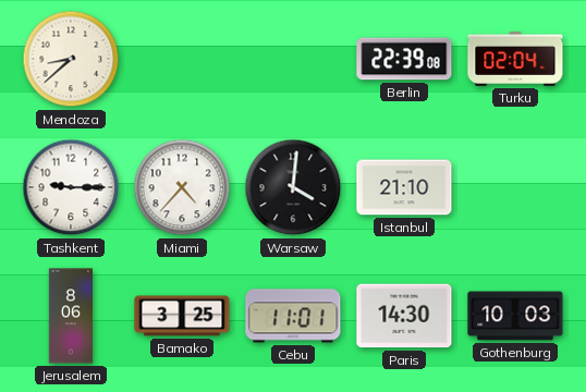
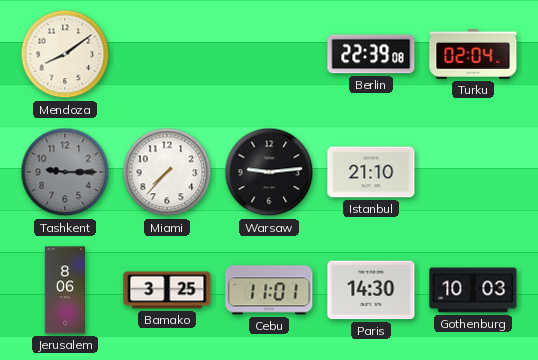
Mendoza: 8:38 -> 8:09 (65, 54)
Tashkent dial: white -> grey (65, 172)
Miami: 4:37 -> 7:37 (167, 172)
Warsaw: 4:01 -> 9:14 (269, 172)
